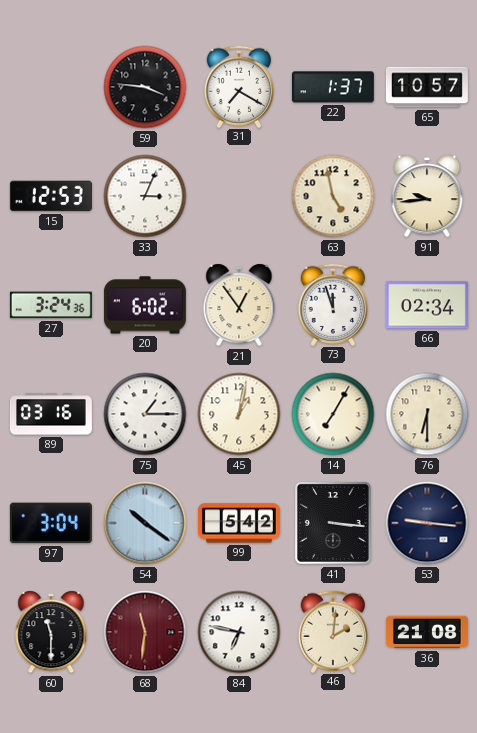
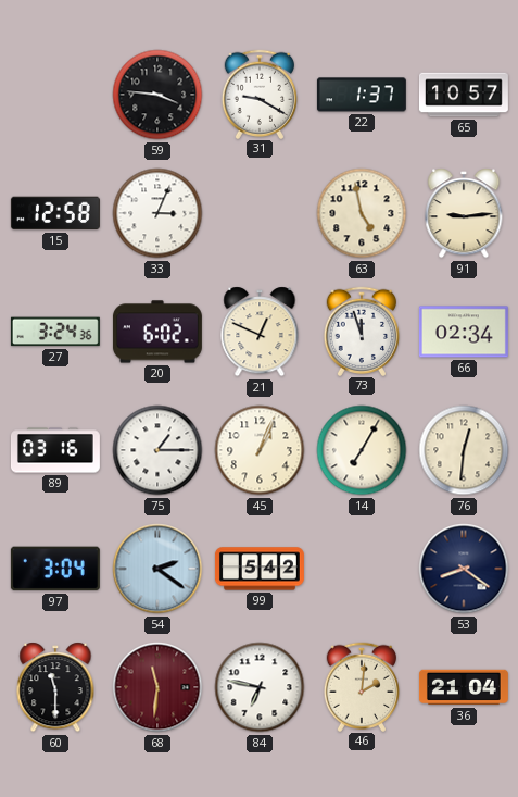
31: 7:20 -> 9:20 (258, 94)
15: 12:53 -> 12:58 (55, 213)
91: 9:44 -> 9:14 (464, 213)
21: 12:54 -> 12:49 (260, 332)
45: 1:02 -> 1:04 (260, 450)
76: 6:30 -> 12:31 (464, 450)
54: 10:21 -> 2:21 (157, 569)
41: 3:16 -> none (333, 523)
53: 9:16 -> 8:21 (464, 569)
36: 21:08 -> 21:04 (464, 687)
